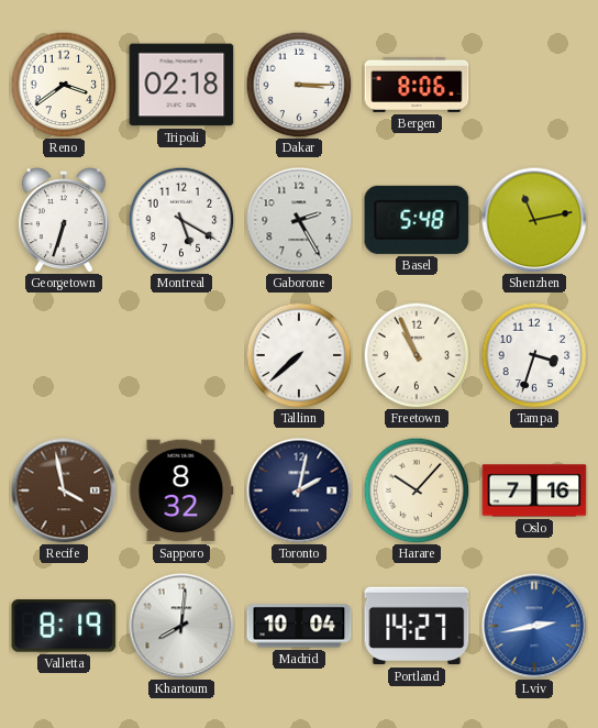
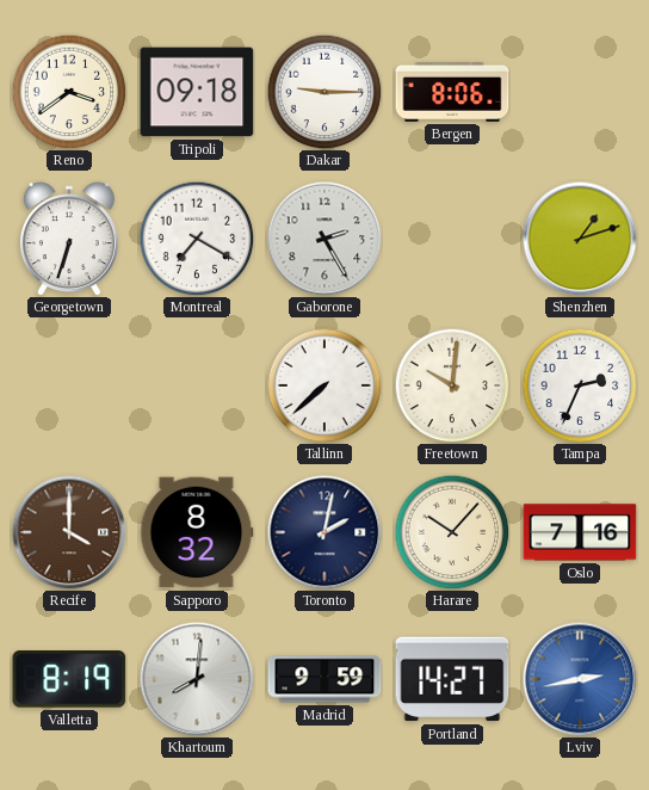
Tripoli: 02:18 -> 09:18 (197, 92)
Dakar: 3:15 -> 9:15 (324, 92)
Montreal: 5:20 -> 7:20 (197, 239)
Basel: 5:48 -> none (417, 220)
Shenzhen: 11:13 -> 1:12 (580, 239)
Freetown: 10:56 -> 10:01 (452, 385)
Tampa: 3:33 -> 2:34 (580, 385)
Recife: 3:58 -> 4:00 (69, 532)
Madrid: 10:04 -> 9:59 (324, 679)
